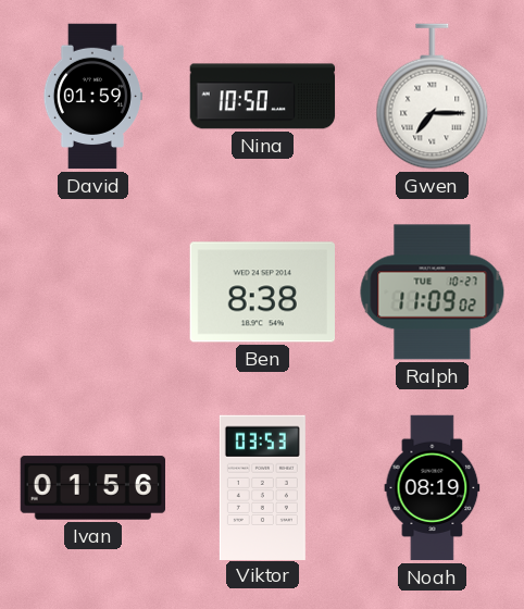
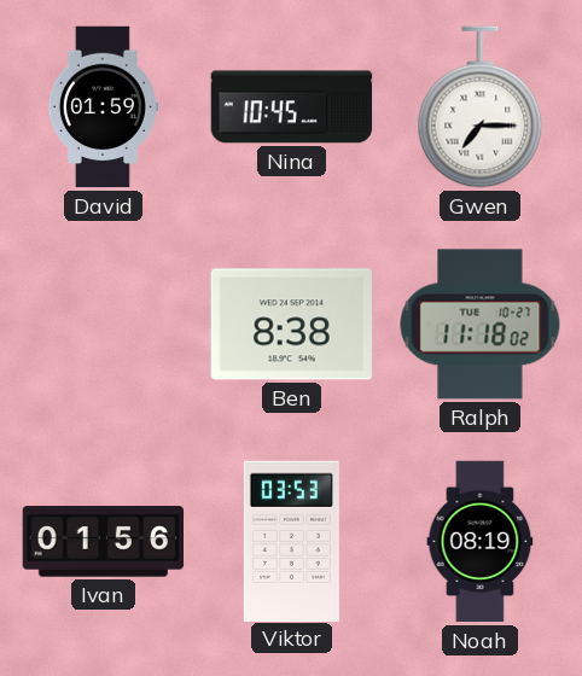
Nina: 10:50 -> 10:45 (292, 107)
Ralph: 11:09 -> 11:18 (481, 325)
